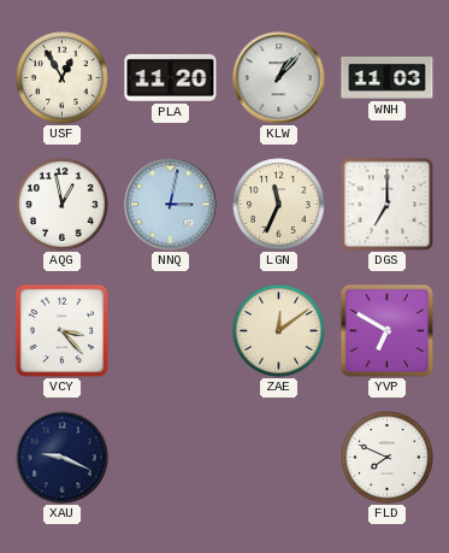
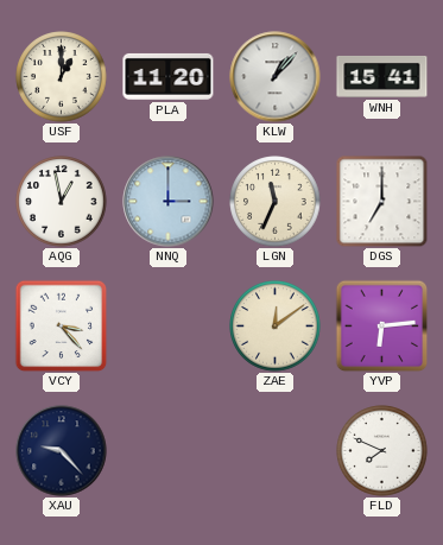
USF: 12:55 -> 1:00 (62, 77)
WNH: 11:03 -> 15:41 (382, 77)
NNQ: 3:02 -> 3:00 (169, 202)
YVP: 6:50 -> 6:14 (381, 325)
XAU: 9:19 -> 9:23 (62, 451)
